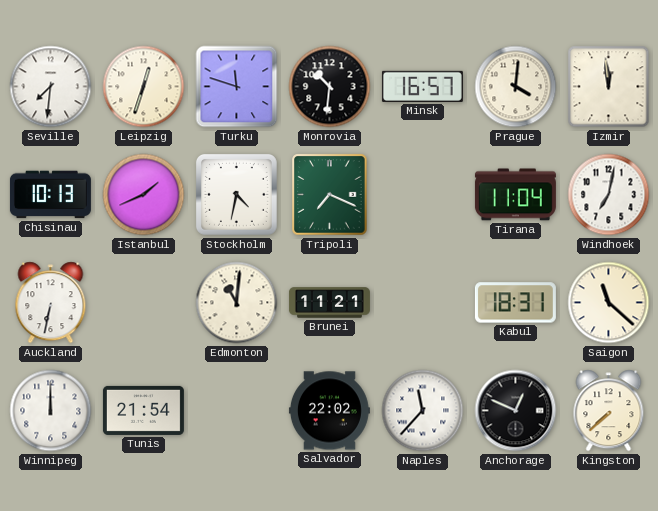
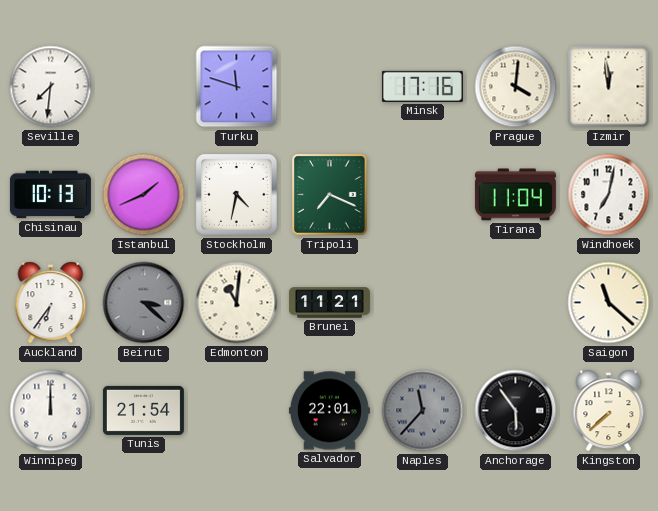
Leipzig: 12:33 -> none (144, 87)
Monrovia: 10:31 -> none (330, 87)
Minsk: 16:57 -> 17:16 (422, 86)
Auckland: 6:32 -> 6:36 (51, 303)
Beirut: none -> 3:22 (144, 303)
Kabul: 18:31 -> none (515, 303)
Salvador: 22:02 -> 22:01 (329, 411)
Naples dial: white -> grey (423, 411)
Anchorage: 12:49 -> 5:54 (516, 411)
